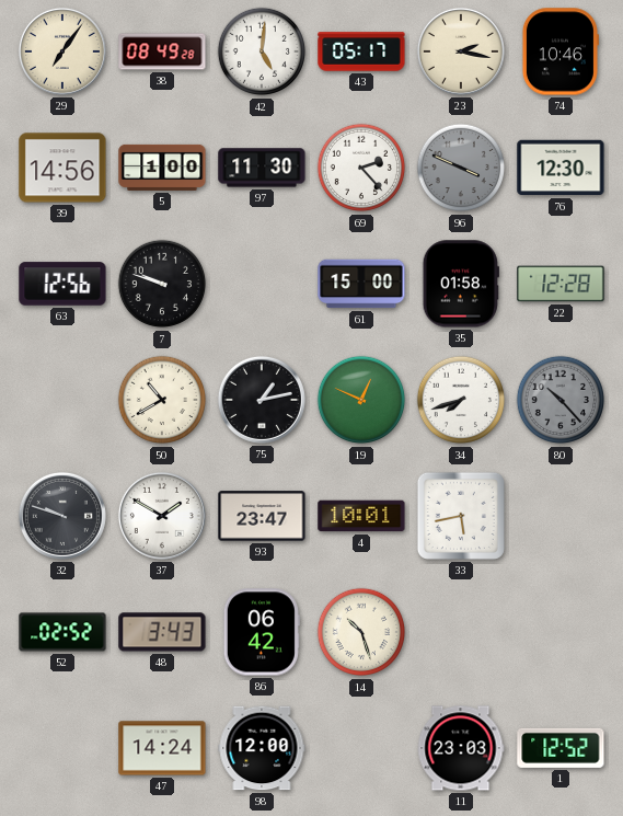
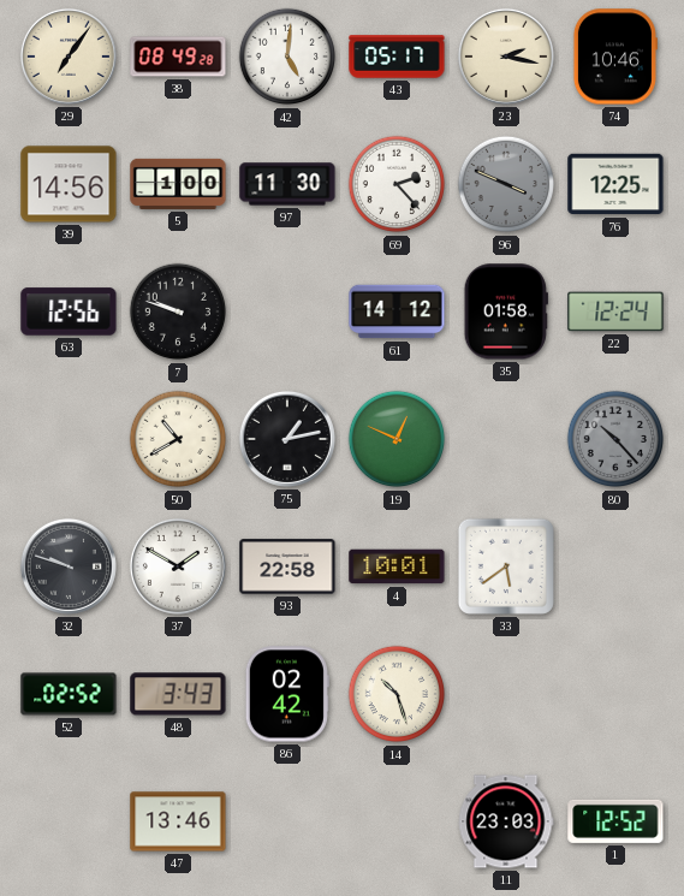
76: 12:30 -> 12:25 (615, 184)
61: 15:00 -> 14:12 (397, 311)
22: 12:28 -> 12:24 (615, 311)
34: 7:42 -> none (461, 400)
93: 23:47 -> 22:58 (287, 566)
33: 5:43 -> 5:39 (506, 566)
86: 06:42 -> 02:42 (287, 694)
47: 14:24 -> 13:46 (178, 821)
98: 12:00 -> none (262, 748)
